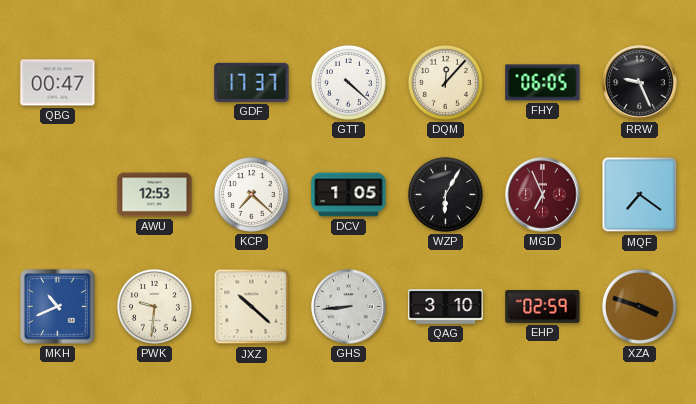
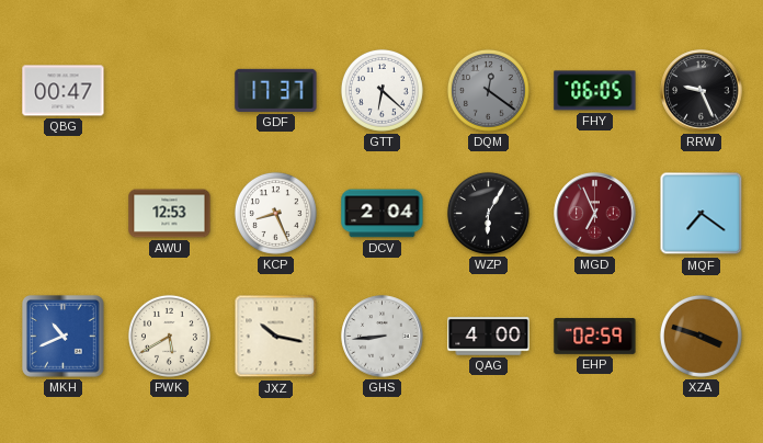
GTT: 4:22 -> 6:22 (381, 90)
DQM: 12:07 -> 12:21 (488, 90)
DQM dial: cream -> grey (488, 90)
KCP: 7:22 -> 8:26 (275, 213)
DCV: 1:05 -> 2:04 (383, 214)
PWK: 9:31 -> 5:40 (169, 336)
JXZ: 10:22 -> 10:17 (276, 337)
QAG: 3:10 -> 4:00 (489, 337)
